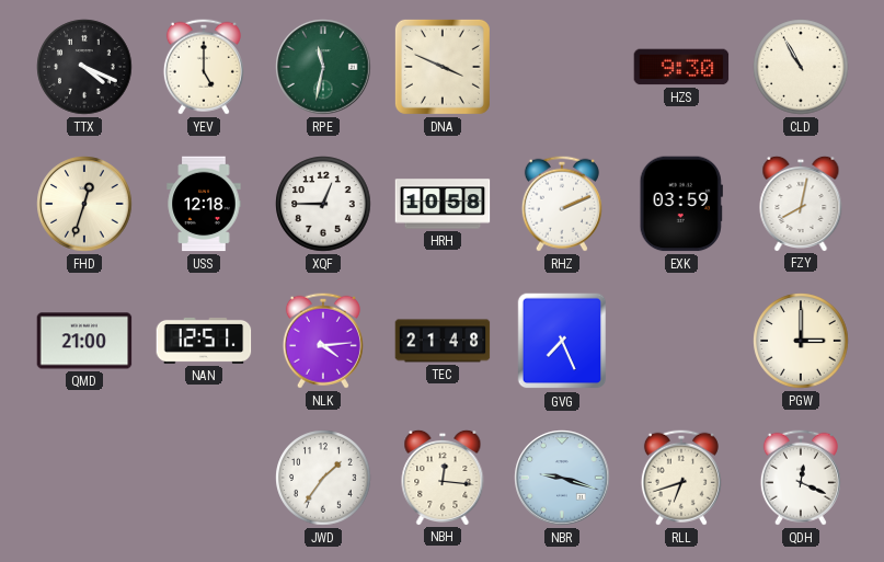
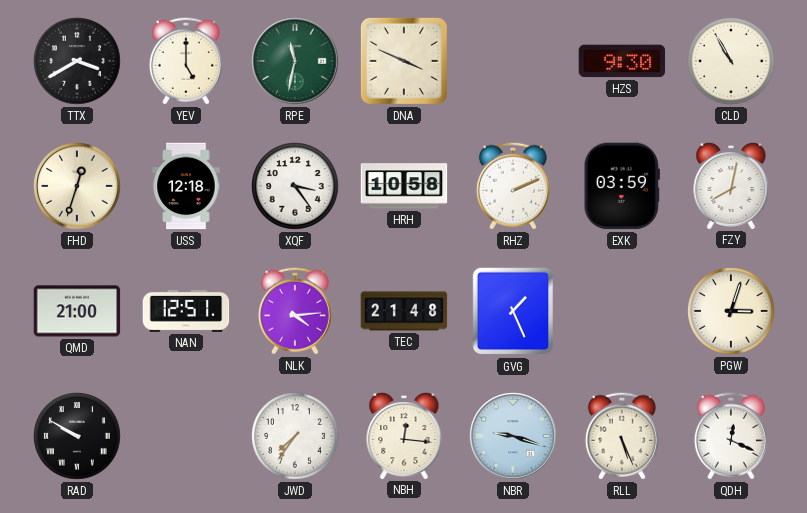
TTX: 4:19 -> 3:40 (77, 61)
XQF: 12:45 -> 3:24 (295, 186)
GVG: 7:26 -> 1:26 (513, 311)
PGW: 3:00 -> 3:03 (731, 311)
RAD: none -> 9:50 (77, 436)
JWD: 1:36 -> 7:36 (295, 436)
RLL: 6:42 -> 5:26 (622, 436)
